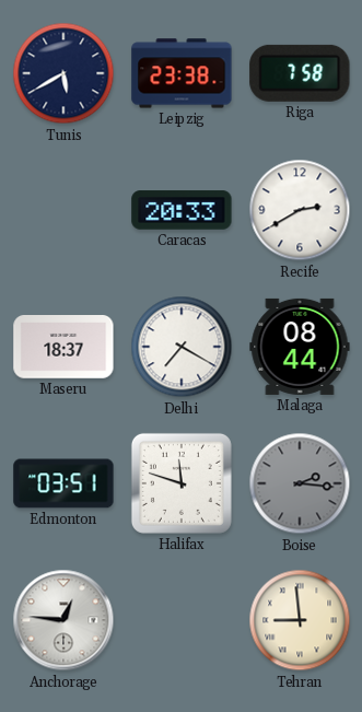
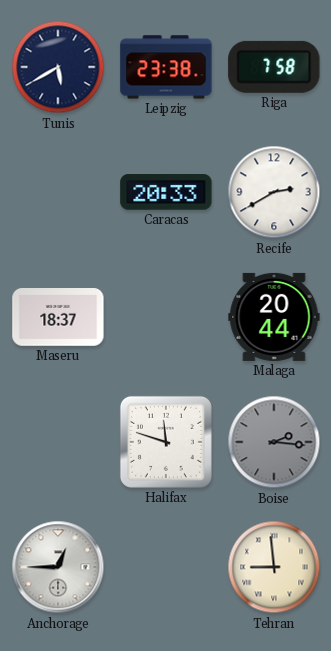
Delhi: 7:20 -> none (182, 347)
Malaga: 08:44 -> 20:44 (274, 317)
Edmonton: 03:51 -> none (63, 483)
Anchorage: 12:46 -> 12:45 (58, 567)
